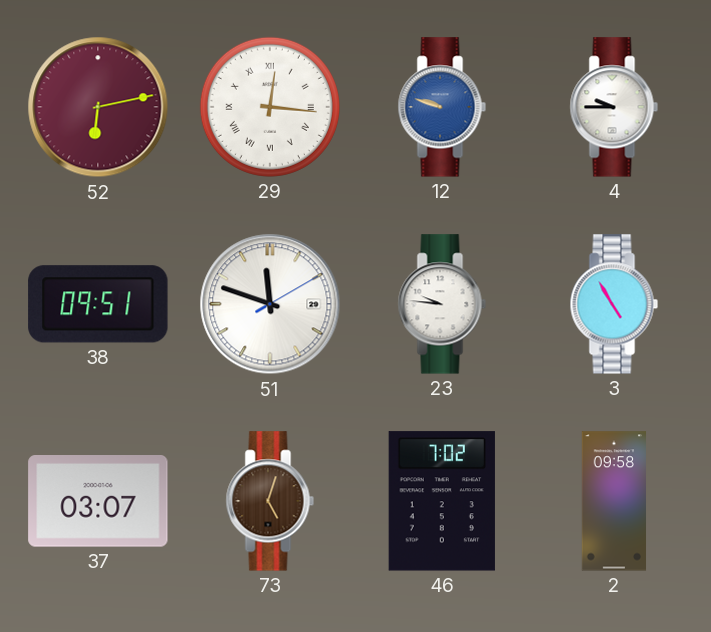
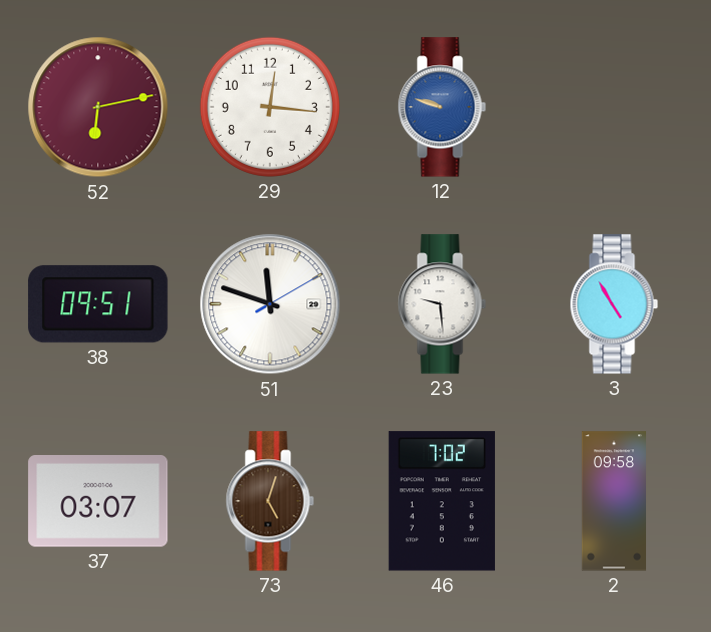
29 numerals: Roman -> Arabic (270, 107)
4: 9:45 -> none (614, 107)
23: 9:46 -> 9:29 (442, 304)
